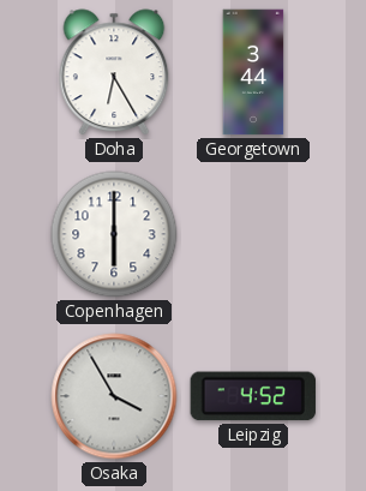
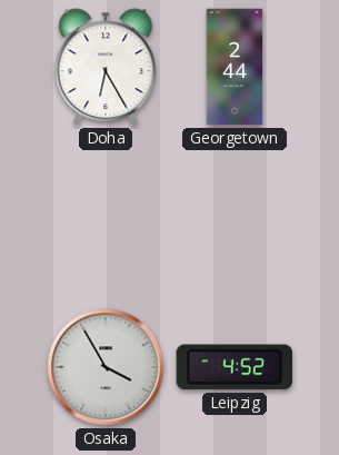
Georgetown: 3:44 -> 2:44 (235, 67)
Copenhagen: 6:00 -> none (114, 234)
